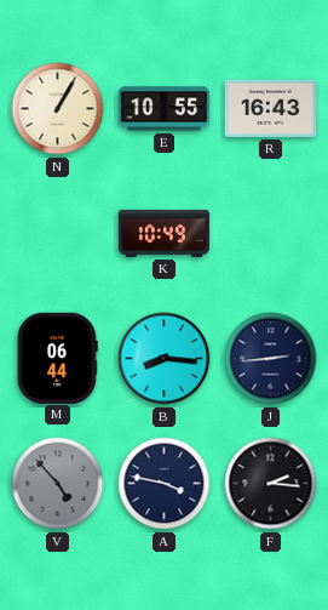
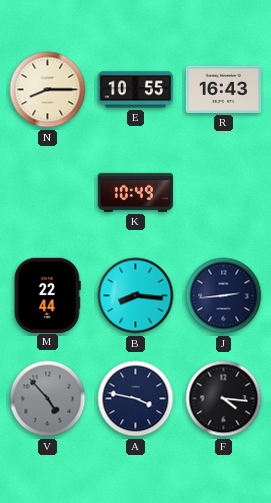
N: 1:05 -> 8:15 (48, 90)
M: 06:44 -> 22:44 (48, 295)
F: 2:16 -> 4:16 (224, 399)
